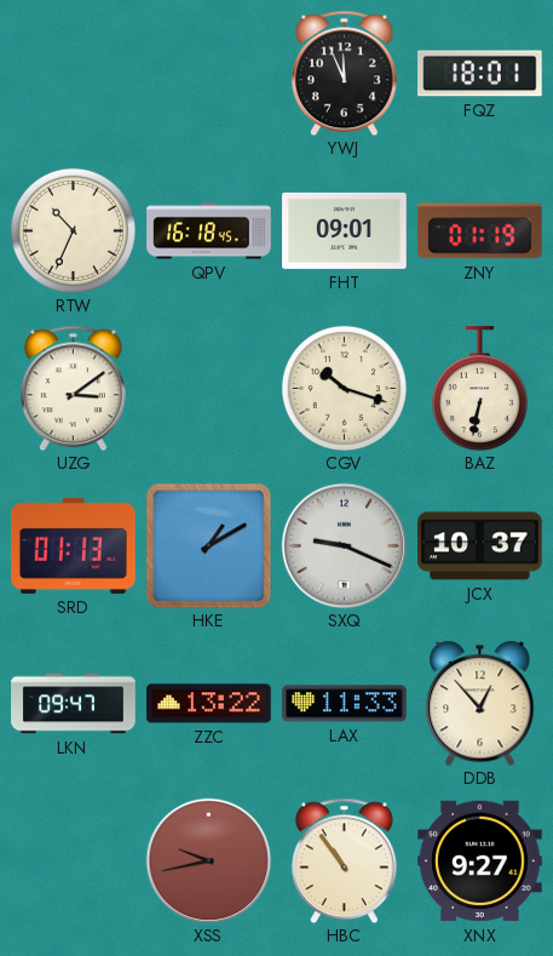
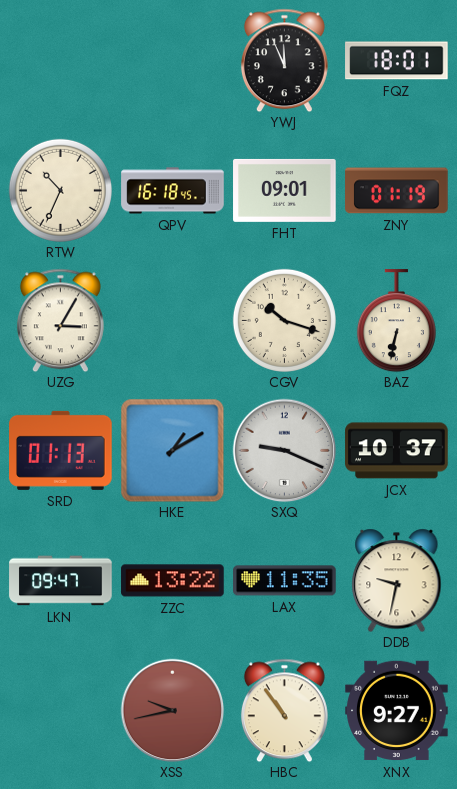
UZG: 3:09 -> 3:05 (60, 320)
LAX: 11:33 -> 11:35 (285, 581)
DDB: 12:53 -> 9:32 (397, 580)
